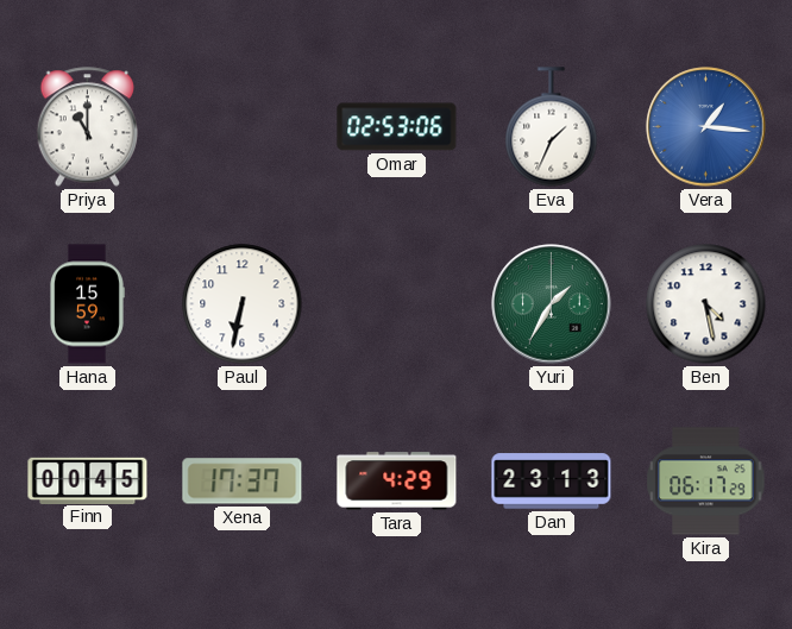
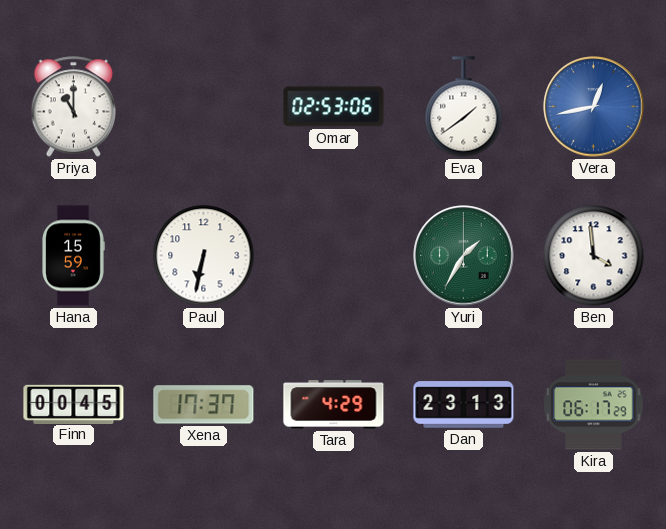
Eva: 1:34 -> 1:39 (464, 107)
Vera: 1:16 -> 12:43 (594, 107)
Ben: 4:28 -> 3:59 (594, 256)
